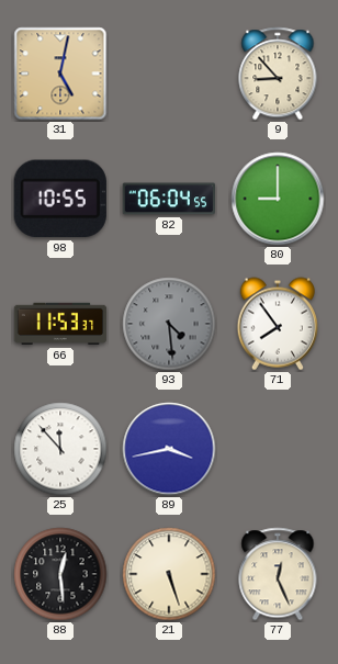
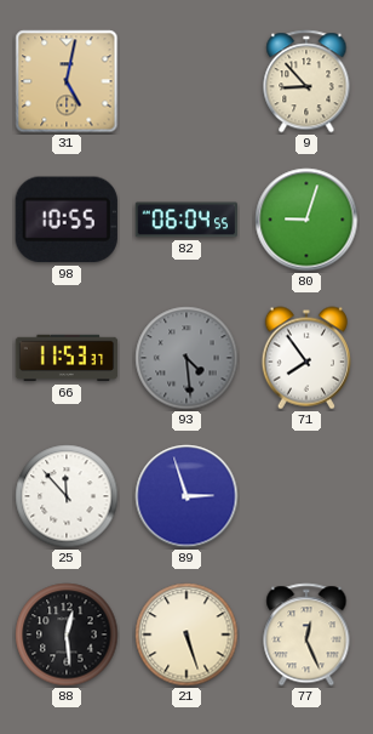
80: 9:00 -> 9:03 (306, 220)
89: 3:43 -> 2:57 (187, 496)
